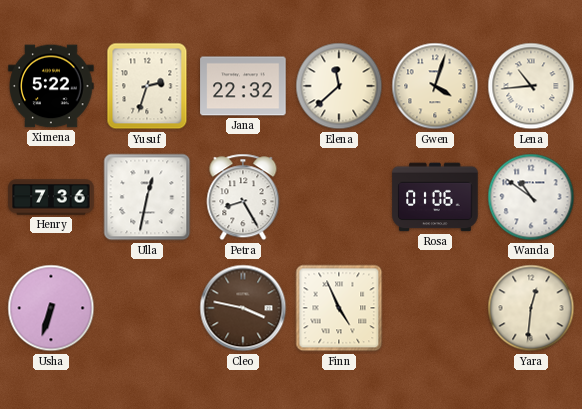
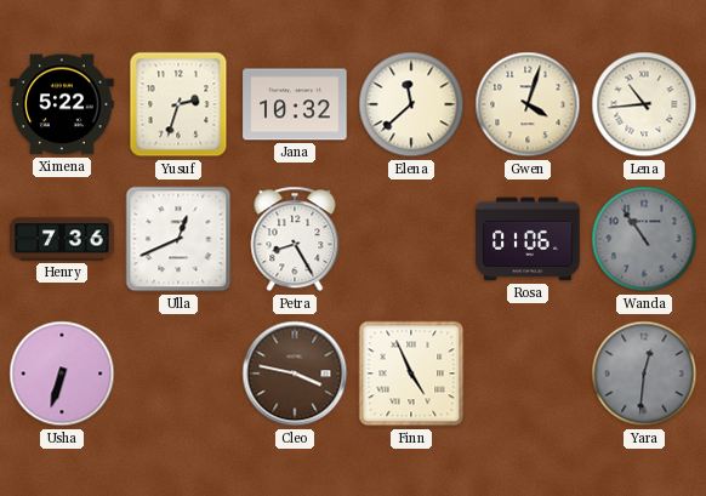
Jana: 22:32 -> 10:32 (295, 104)
Ulla: 12:32 -> 12:41 (178, 239)
Wanda: 10:51 -> 10:54 (644, 239)
Wanda dial: white -> grey (644, 239)
Yara dial: cream -> grey (644, 374)
